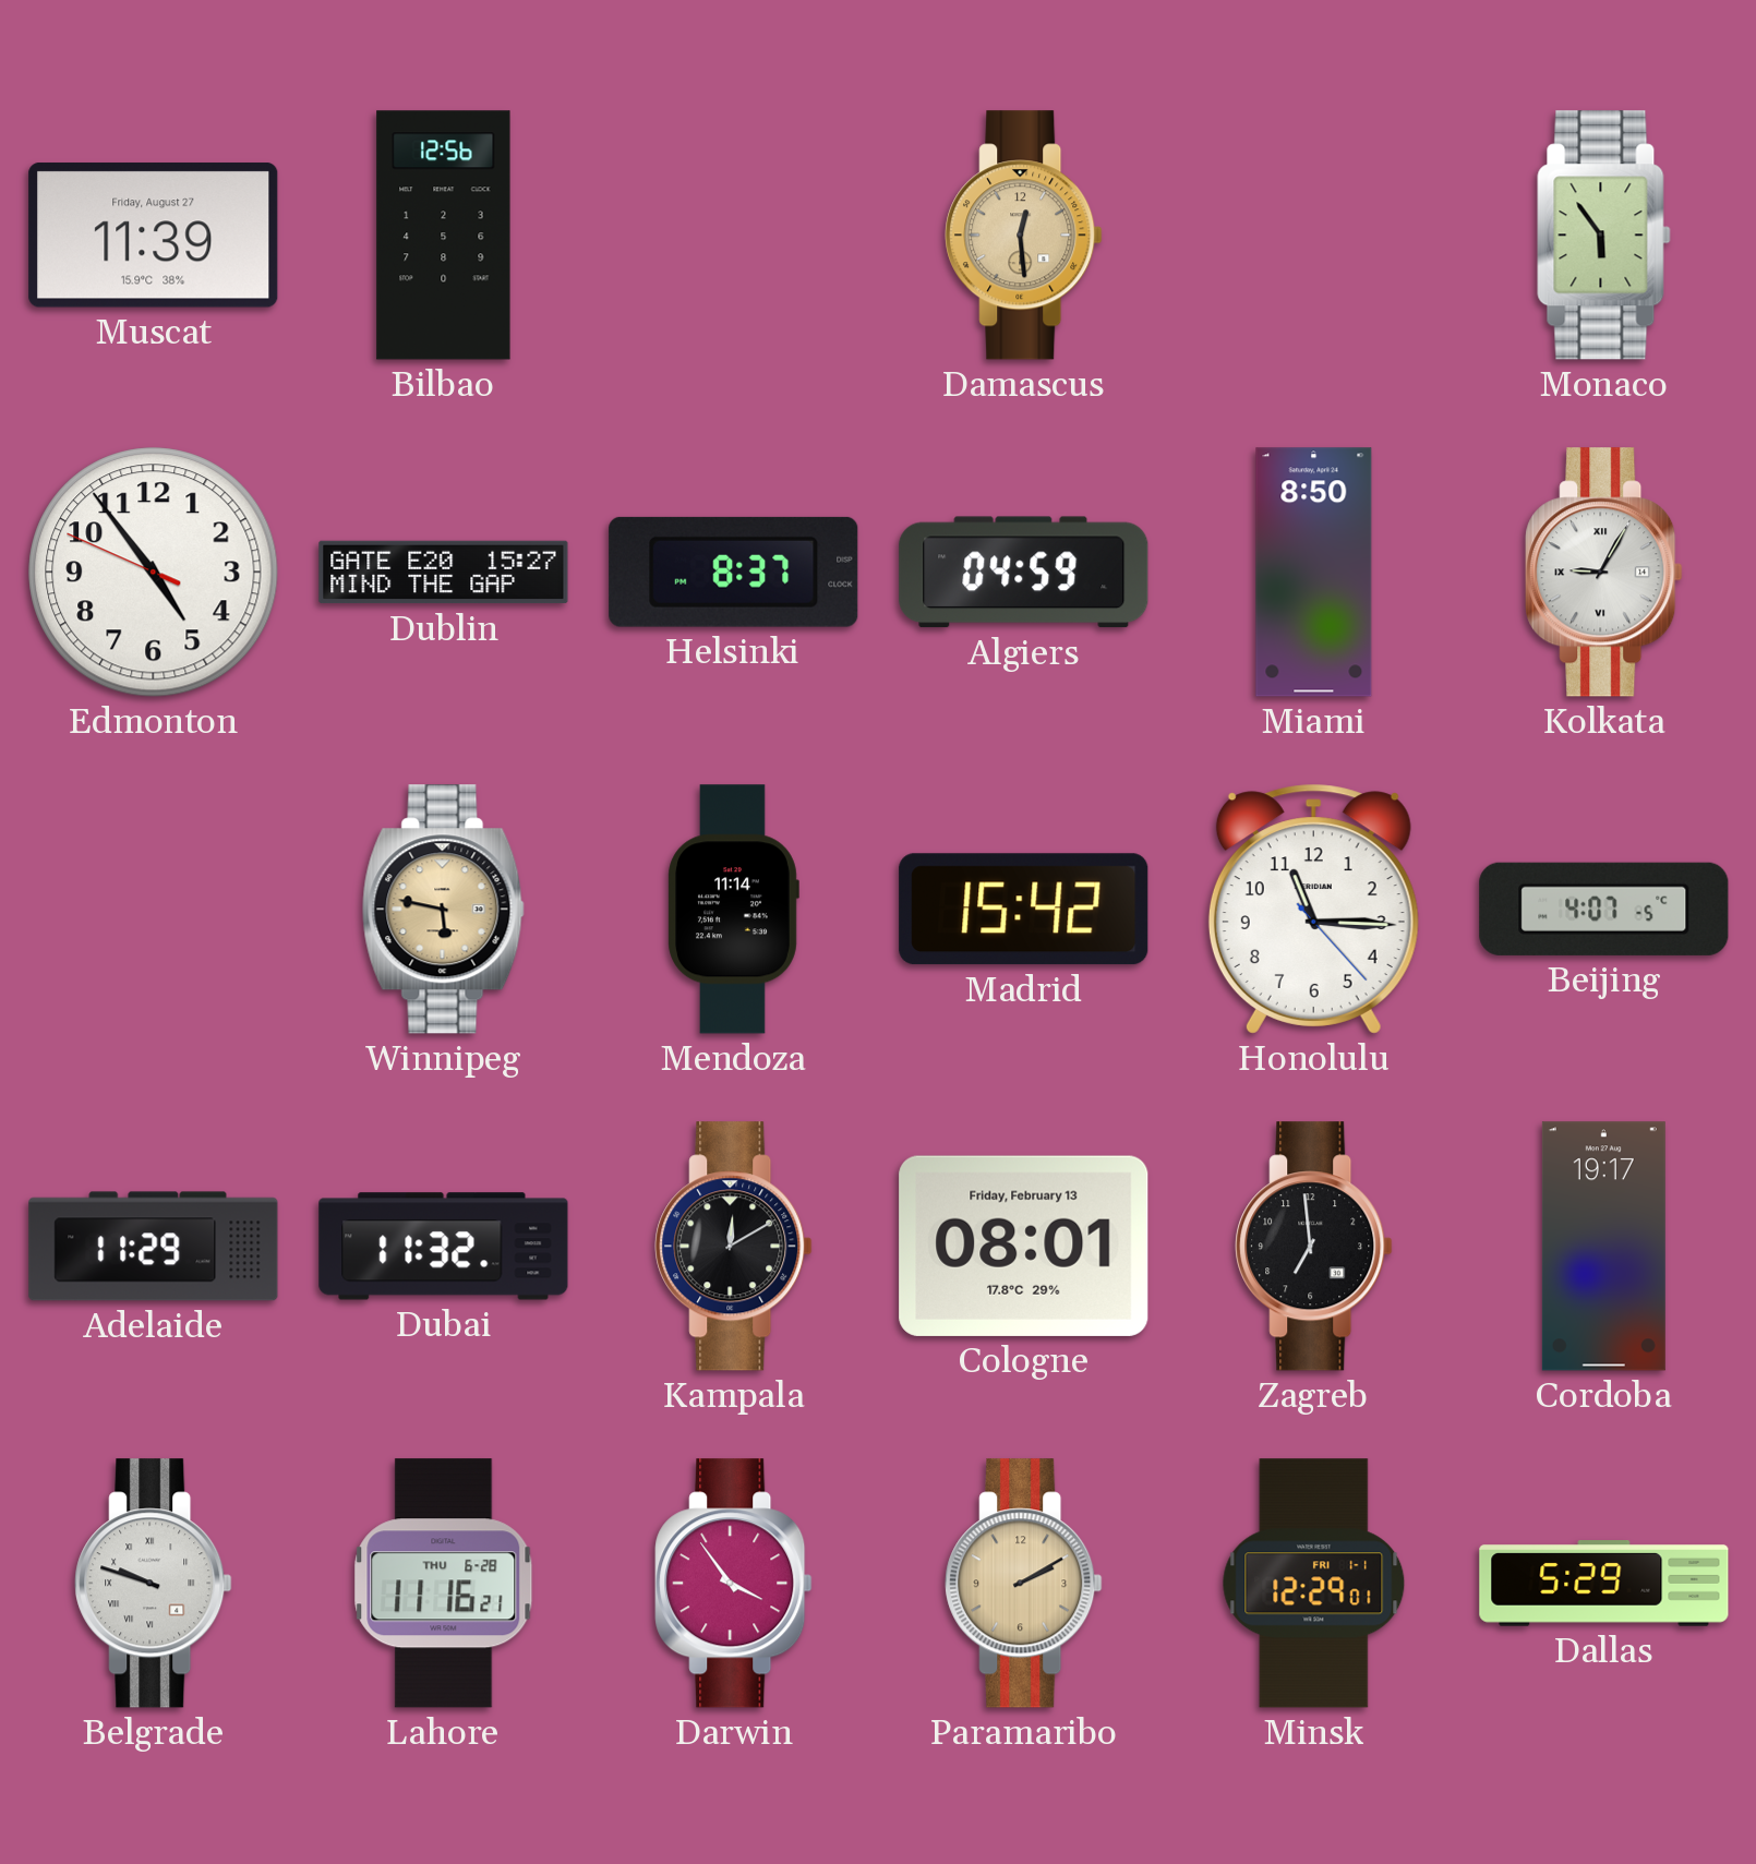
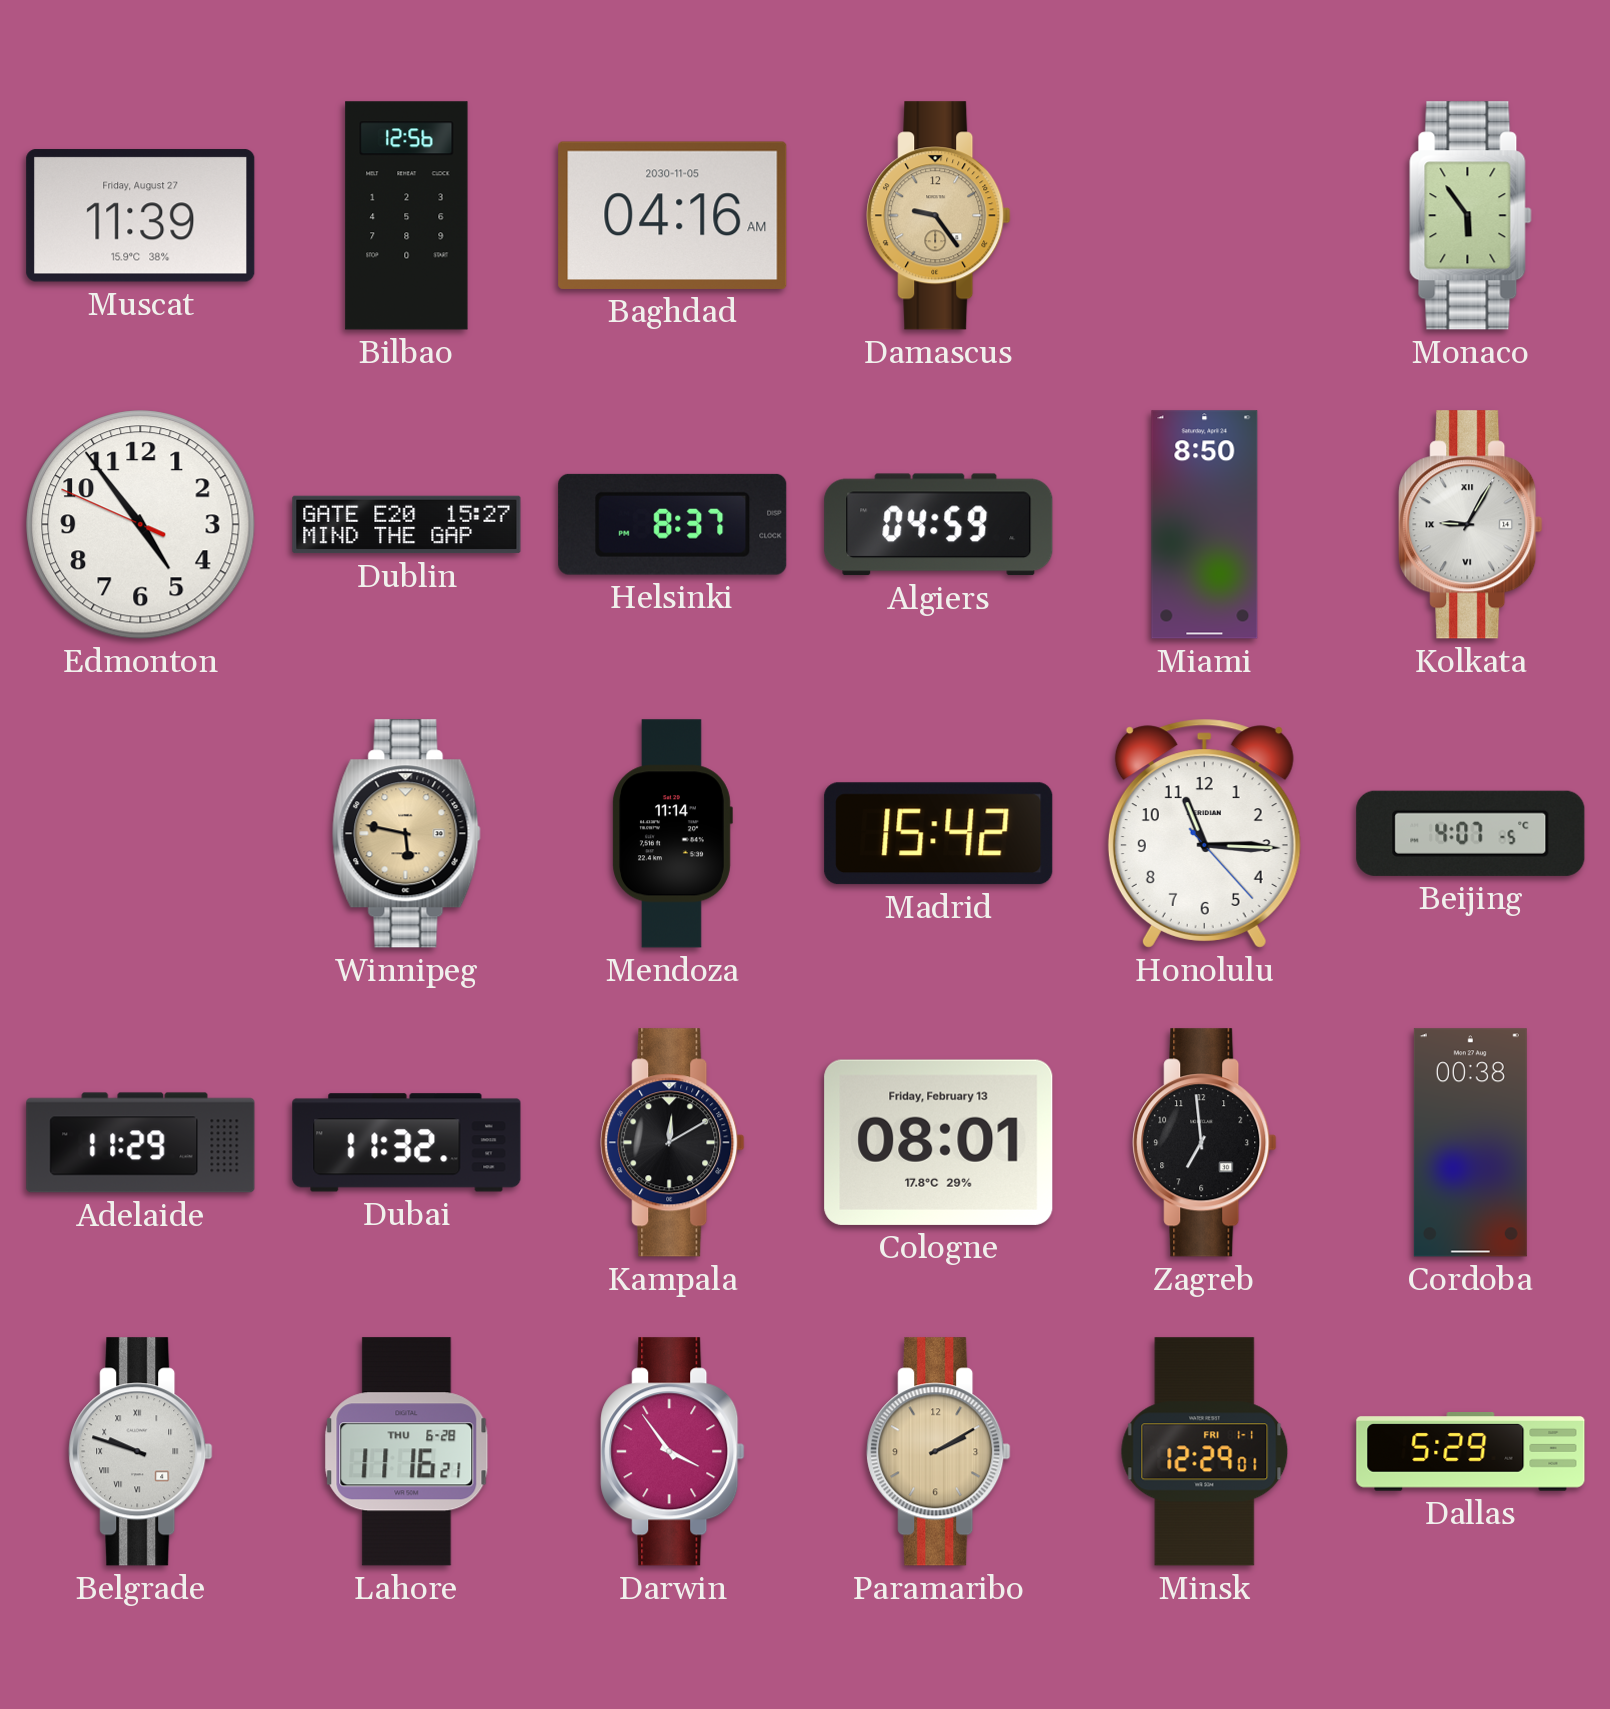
Baghdad: none -> 04:16 (673, 215)
Damascus: 12:29 -> 9:24 (939, 216)
Cordoba: 19:17 -> 00:38 (1470, 1143)
